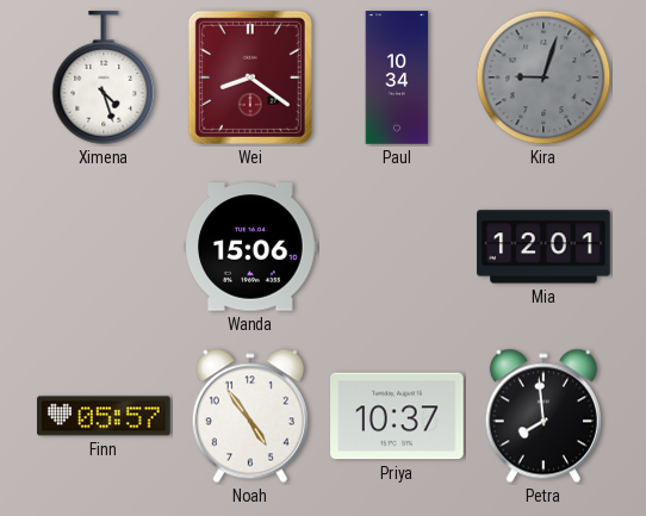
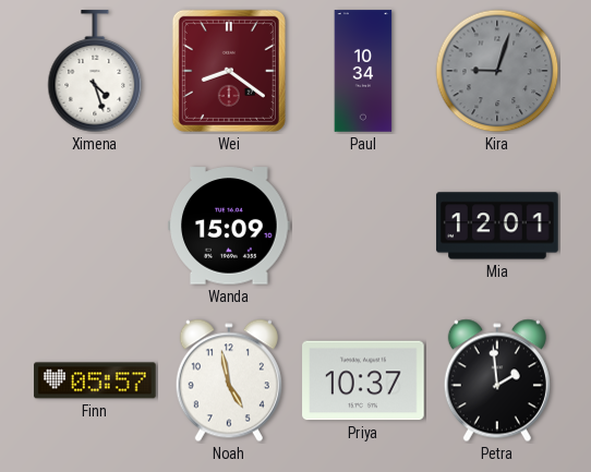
Wanda: 15:06 -> 15:09 (229, 226)
Noah: 4:54 -> 4:58 (229, 380)
Petra: 7:59 -> 1:59 (497, 380)
